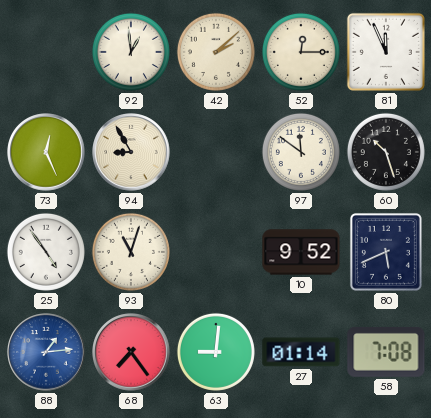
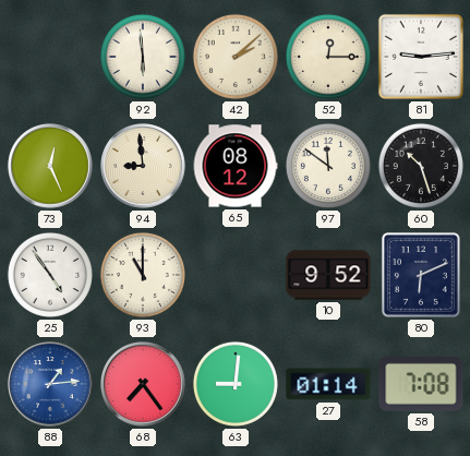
92: 12:59 -> 5:59 (143, 57)
81: 11:56 -> 9:14 (421, 57)
94: 8:55 -> 8:59 (143, 166)
65: none -> 08:12 (236, 166)
93: 11:03 -> 11:00 (143, 275)
80: 5:41 -> 6:11 (421, 275)
